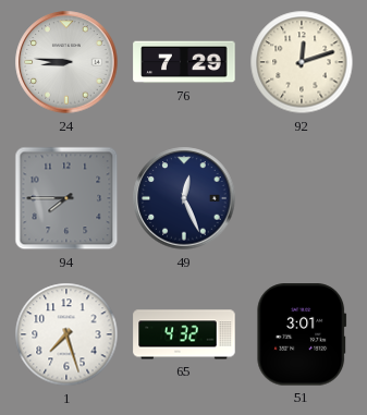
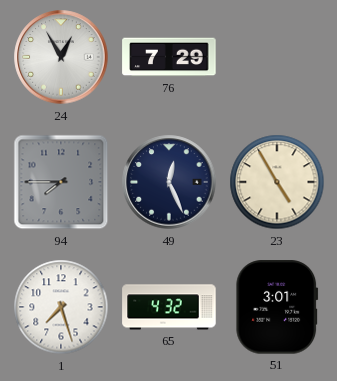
24: 8:46 -> 12:55 (61, 57)
92: 12:12 -> none (302, 62)
23: none -> 4:55 (277, 182)
